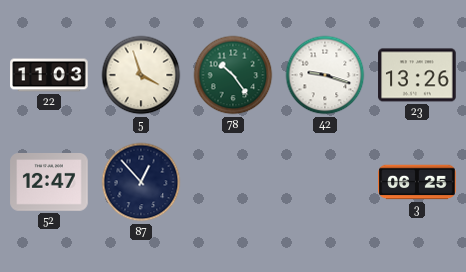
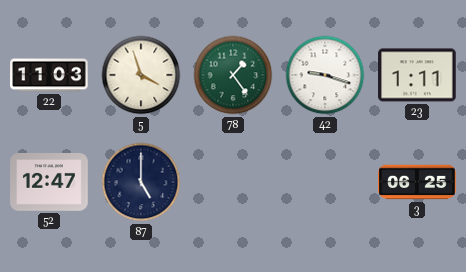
78: 10:24 -> 1:24 (233, 75)
23: 13:26 -> 1:11 (417, 75)
87: 12:53 -> 5:00 (141, 182)
